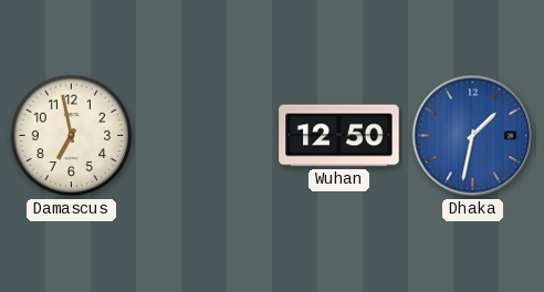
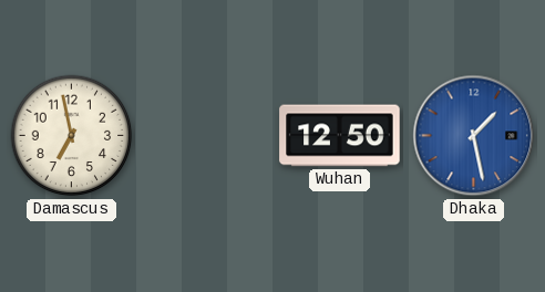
Dhaka: 1:32 -> 1:28 (474, 136)
